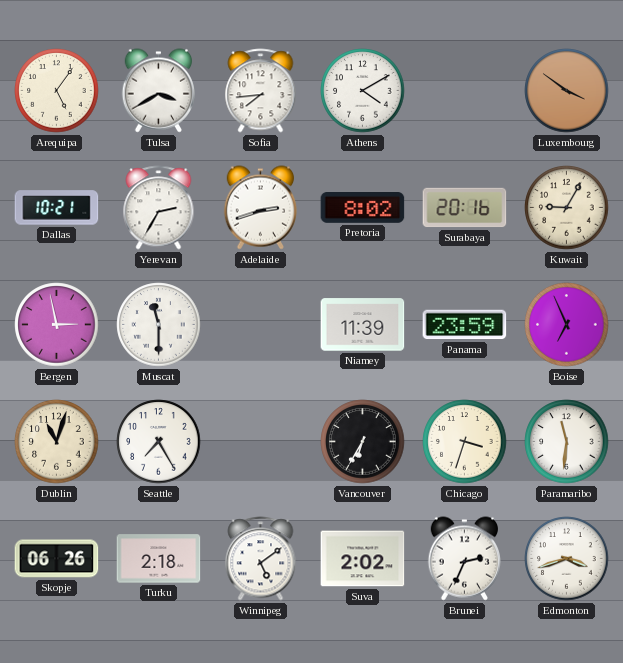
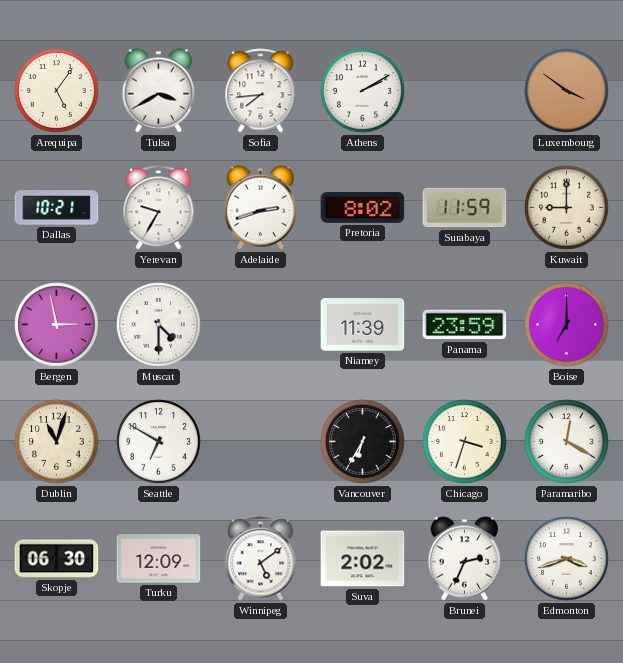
Athens: 4:10 -> 2:10 (363, 91)
Yerevan: 2:35 -> 9:35 (159, 208)
Surabaya: 20:16 -> 11:59 (465, 208)
Kuwait: 9:05 -> 9:00 (567, 208)
Muscat: 11:30 -> 4:30 (159, 325)
Boise: 6:56 -> 7:00 (567, 325)
Seattle: 7:25 -> 6:50 (159, 442)
Paramaribo: 11:31 -> 12:20 (567, 442)
Skopje: 06:26 -> 06:30 (57, 559)
Turku: 2:18 -> 12:09 (159, 559)
